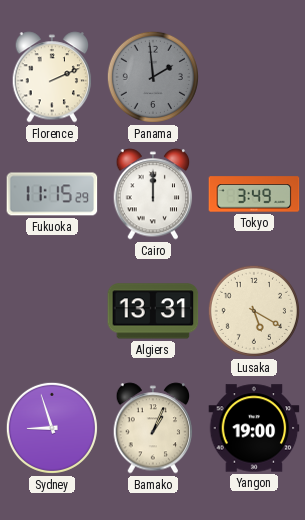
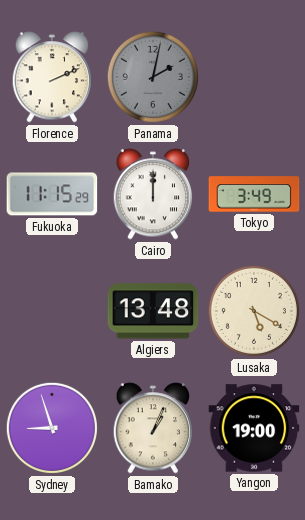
Panama: 1:59 -> 2:02 (153, 77)
Algiers: 13:31 -> 13:48 (153, 311)
